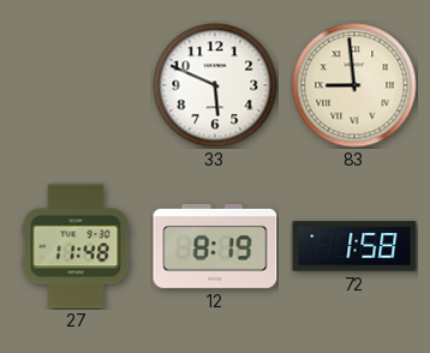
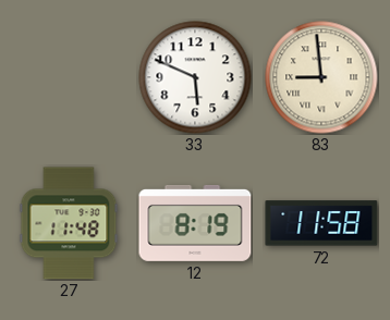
72: 1:58 -> 11:58 (321, 223)
